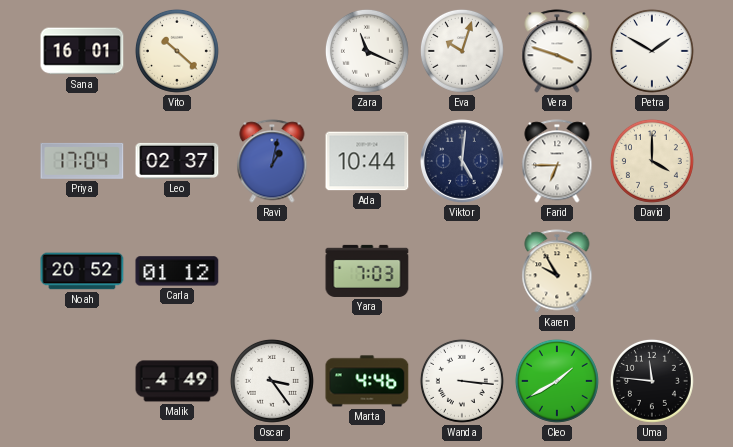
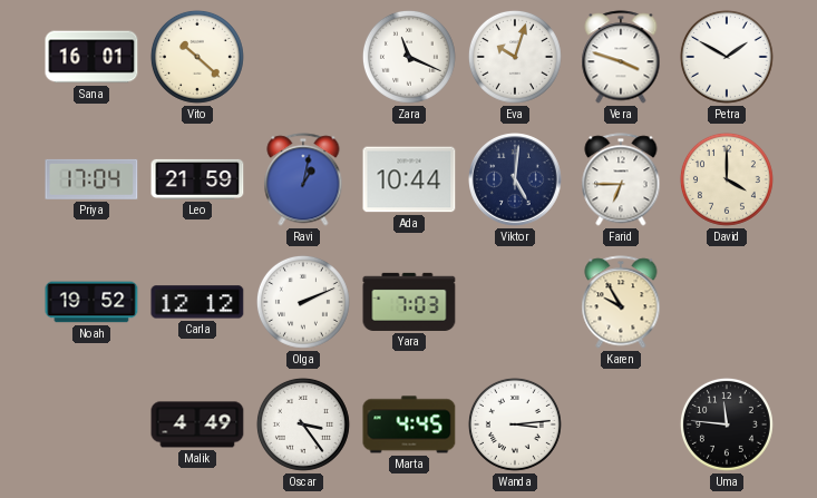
Leo: 02:37 -> 21:59 (197, 179)
Noah: 20:52 -> 19:52 (91, 302)
Carla: 01:12 -> 12:12 (197, 302)
Olga: none -> 2:11 (303, 302)
Marta: 4:46 -> 4:45 (409, 424)
Wanda: 3:16 -> 3:14 (515, 424)
Cleo: 1:40 -> none (557, 381)
